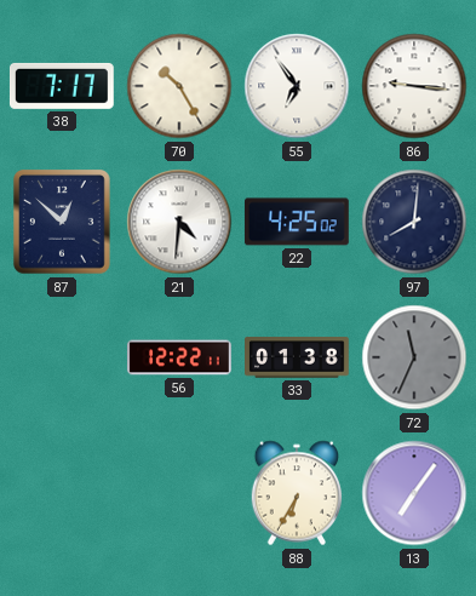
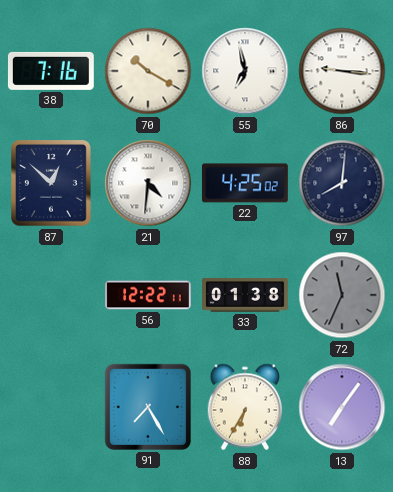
38: 7:17 -> 7:16 (51, 71)
70: 10:25 -> 10:20 (148, 71)
55: 6:54 -> 6:58 (245, 71)
91: none -> 7:25 (148, 407)
